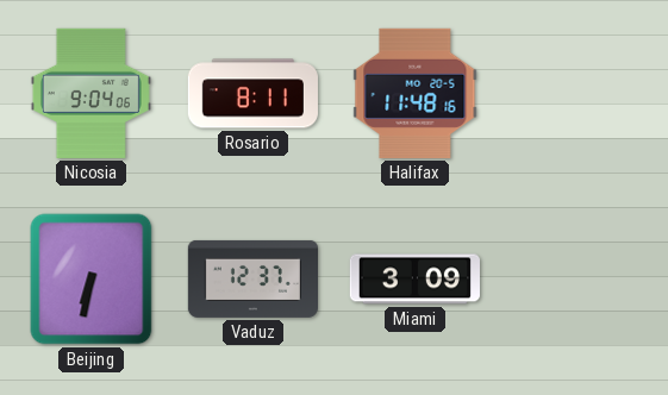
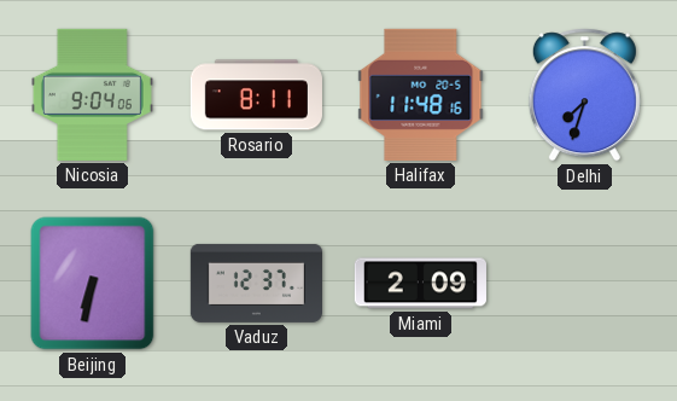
Delhi: none -> 7:33 (584, 95)
Miami: 3:09 -> 2:09 (420, 284)
